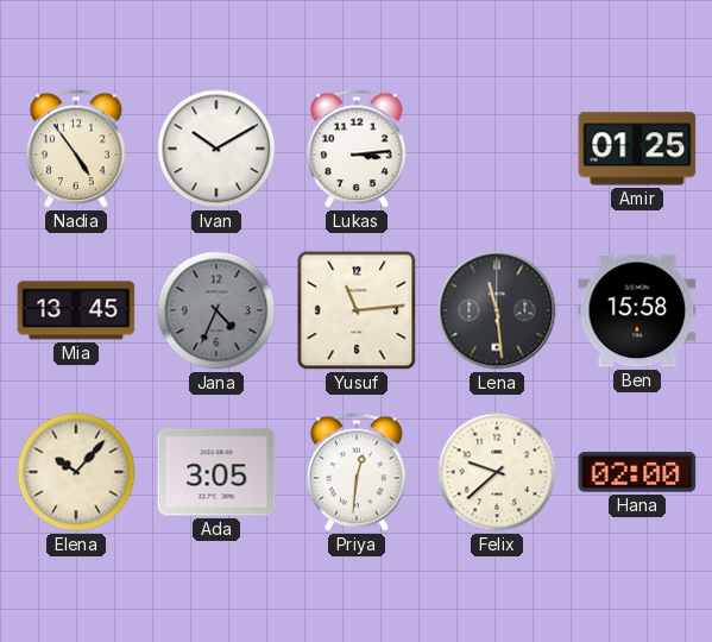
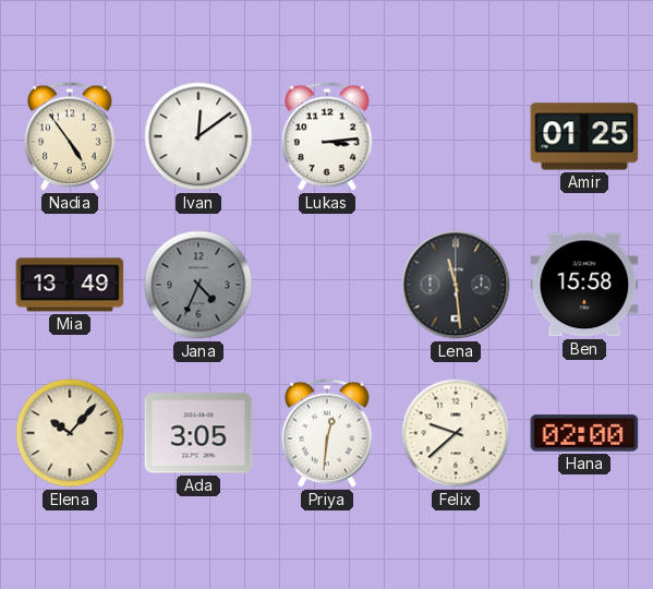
Ivan: 10:10 -> 12:09 (198, 136)
Mia: 13:45 -> 13:49 (70, 285)
Yusuf: 11:14 -> none (357, 310)
